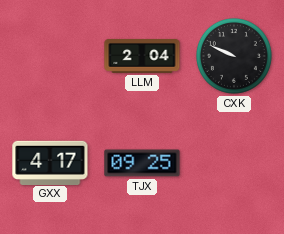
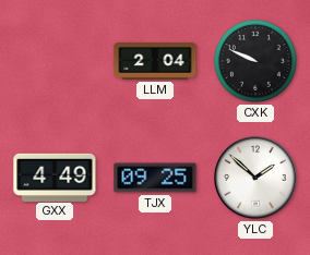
GXX: 4:17 -> 4:49 (55, 177)
YLC: none -> 1:52 (255, 178)
